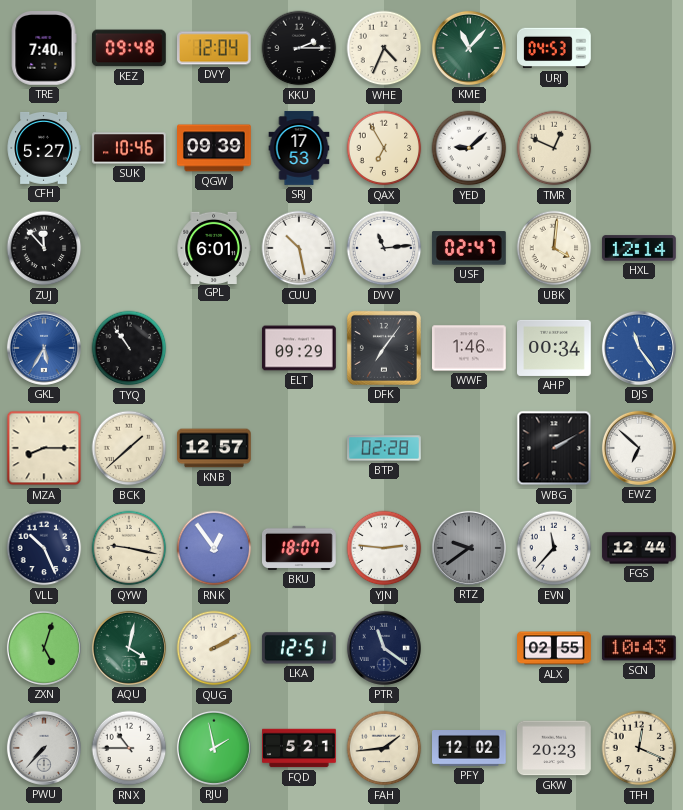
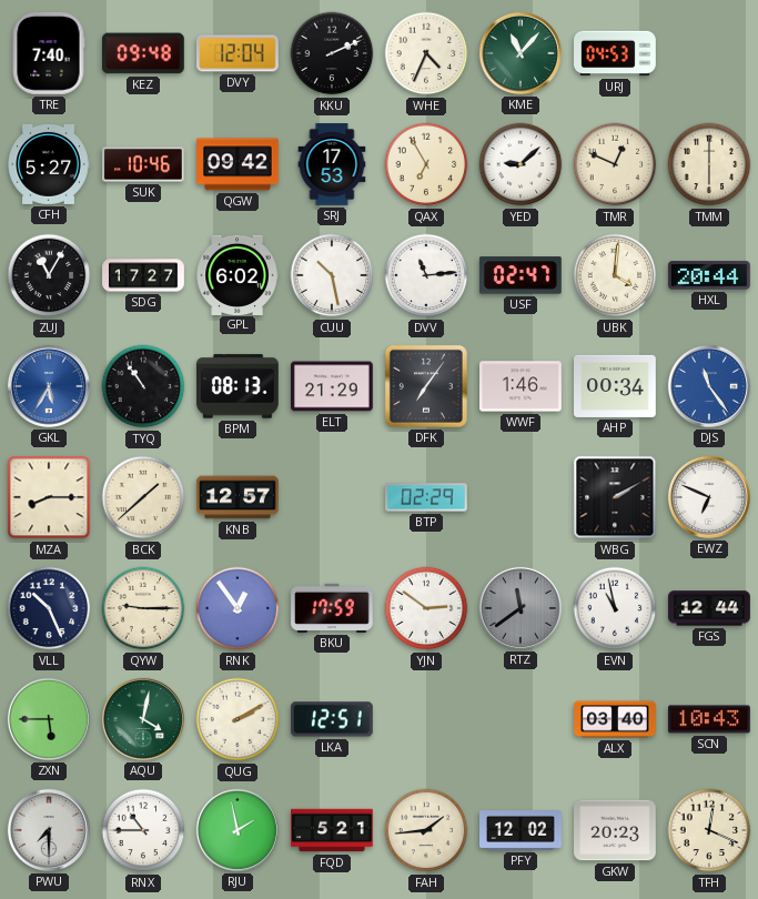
KKU: 2:15 -> 2:11 (332, 53)
QGW: 09:39 -> 09:42 (239, 164)
TMM: none -> 6:00 (709, 164)
ZUJ: 11:53 -> 11:05 (49, 275)
SDG: none -> 17:27 (143, 275)
GPL: 6:01 -> 6:02 (237, 274)
HXL: 12:14 -> 20:44 (710, 275)
BPM: none -> 08:13 (239, 386)
ELT: 09:29 -> 21:29 (333, 386)
BTP: 02:28 -> 02:29 (426, 497)
EWZ: 6:52 -> 6:49 (709, 497)
QYW: 9:17 -> 9:15 (143, 608)
BKU: 18:07 -> 17:59 (333, 608)
YJN: 2:46 -> 2:51 (426, 608)
RTZ: 9:39 -> 11:39 (521, 608)
EVN: 11:37 -> 10:58 (615, 608)
ZXN: 5:03 -> 5:45 (49, 719)
PTR: 11:21 -> none (384, 648)
ALX: 02:55 -> 03:40 (615, 719)
PWU: 7:37 -> 7:30 (49, 830)
